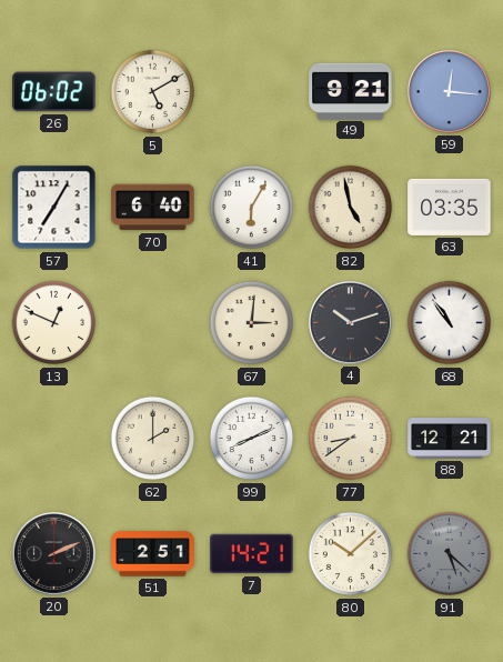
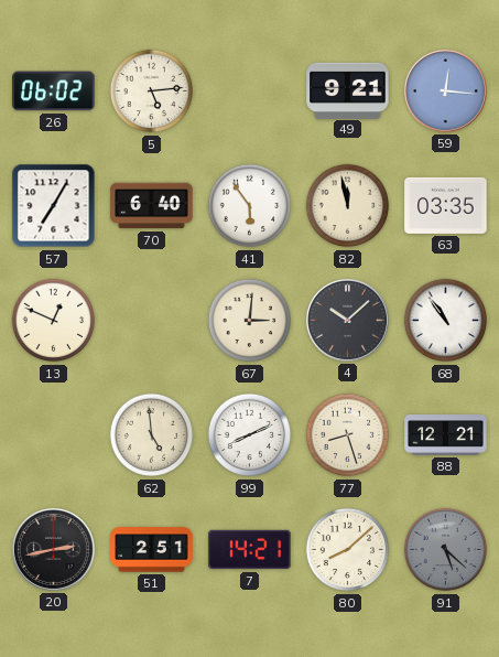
5: 5:10 -> 5:14 (152, 91)
41: 6:05 -> 5:54 (250, 206)
82: 4:58 -> 11:58 (348, 206)
4: 10:12 -> 10:08 (347, 320)
62: 2:00 -> 4:59 (152, 435)
77: 8:39 -> 8:27 (348, 435)
20: 2:11 -> 2:43 (53, 549)
80: 10:08 -> 8:08 (348, 550)
